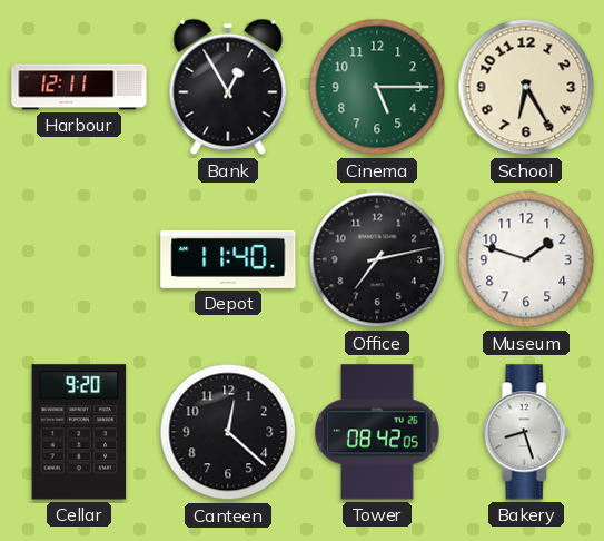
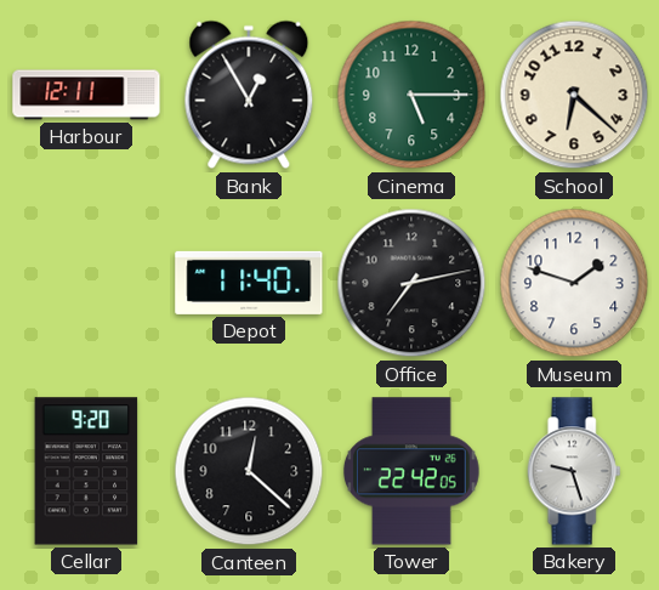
School: 6:25 -> 6:22 (574, 95)
Tower: 08:42 -> 22:42 (411, 471)
Bakery: 8:27 -> 9:27 (574, 471)
